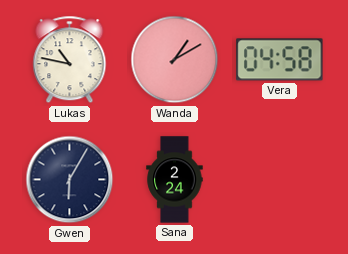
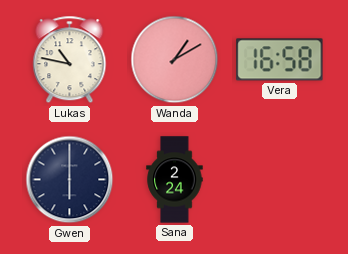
Vera: 04:58 -> 16:58 (280, 60)
Gwen: 6:05 -> 6:00 (70, 180)
